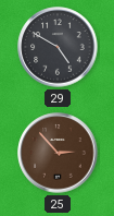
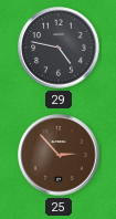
29: 4:50 -> 4:47 (59, 48)
